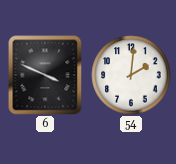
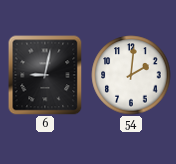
6: 3:49 -> 9:02 (45, 75)
